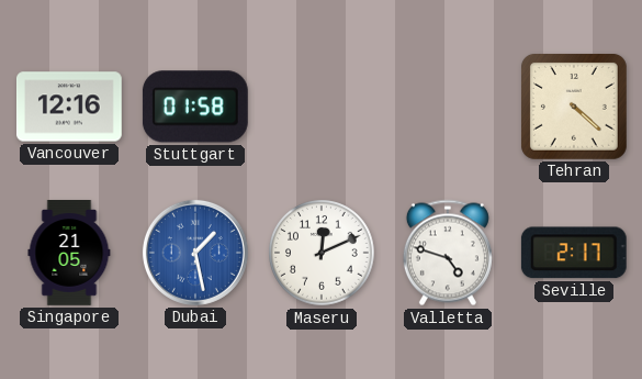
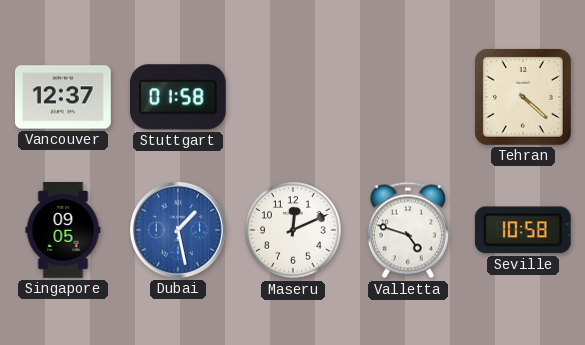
Vancouver: 12:16 -> 12:37 (64, 97)
Singapore: 21:05 -> 09:05 (63, 231)
Seville: 2:17 -> 10:58 (523, 230)
